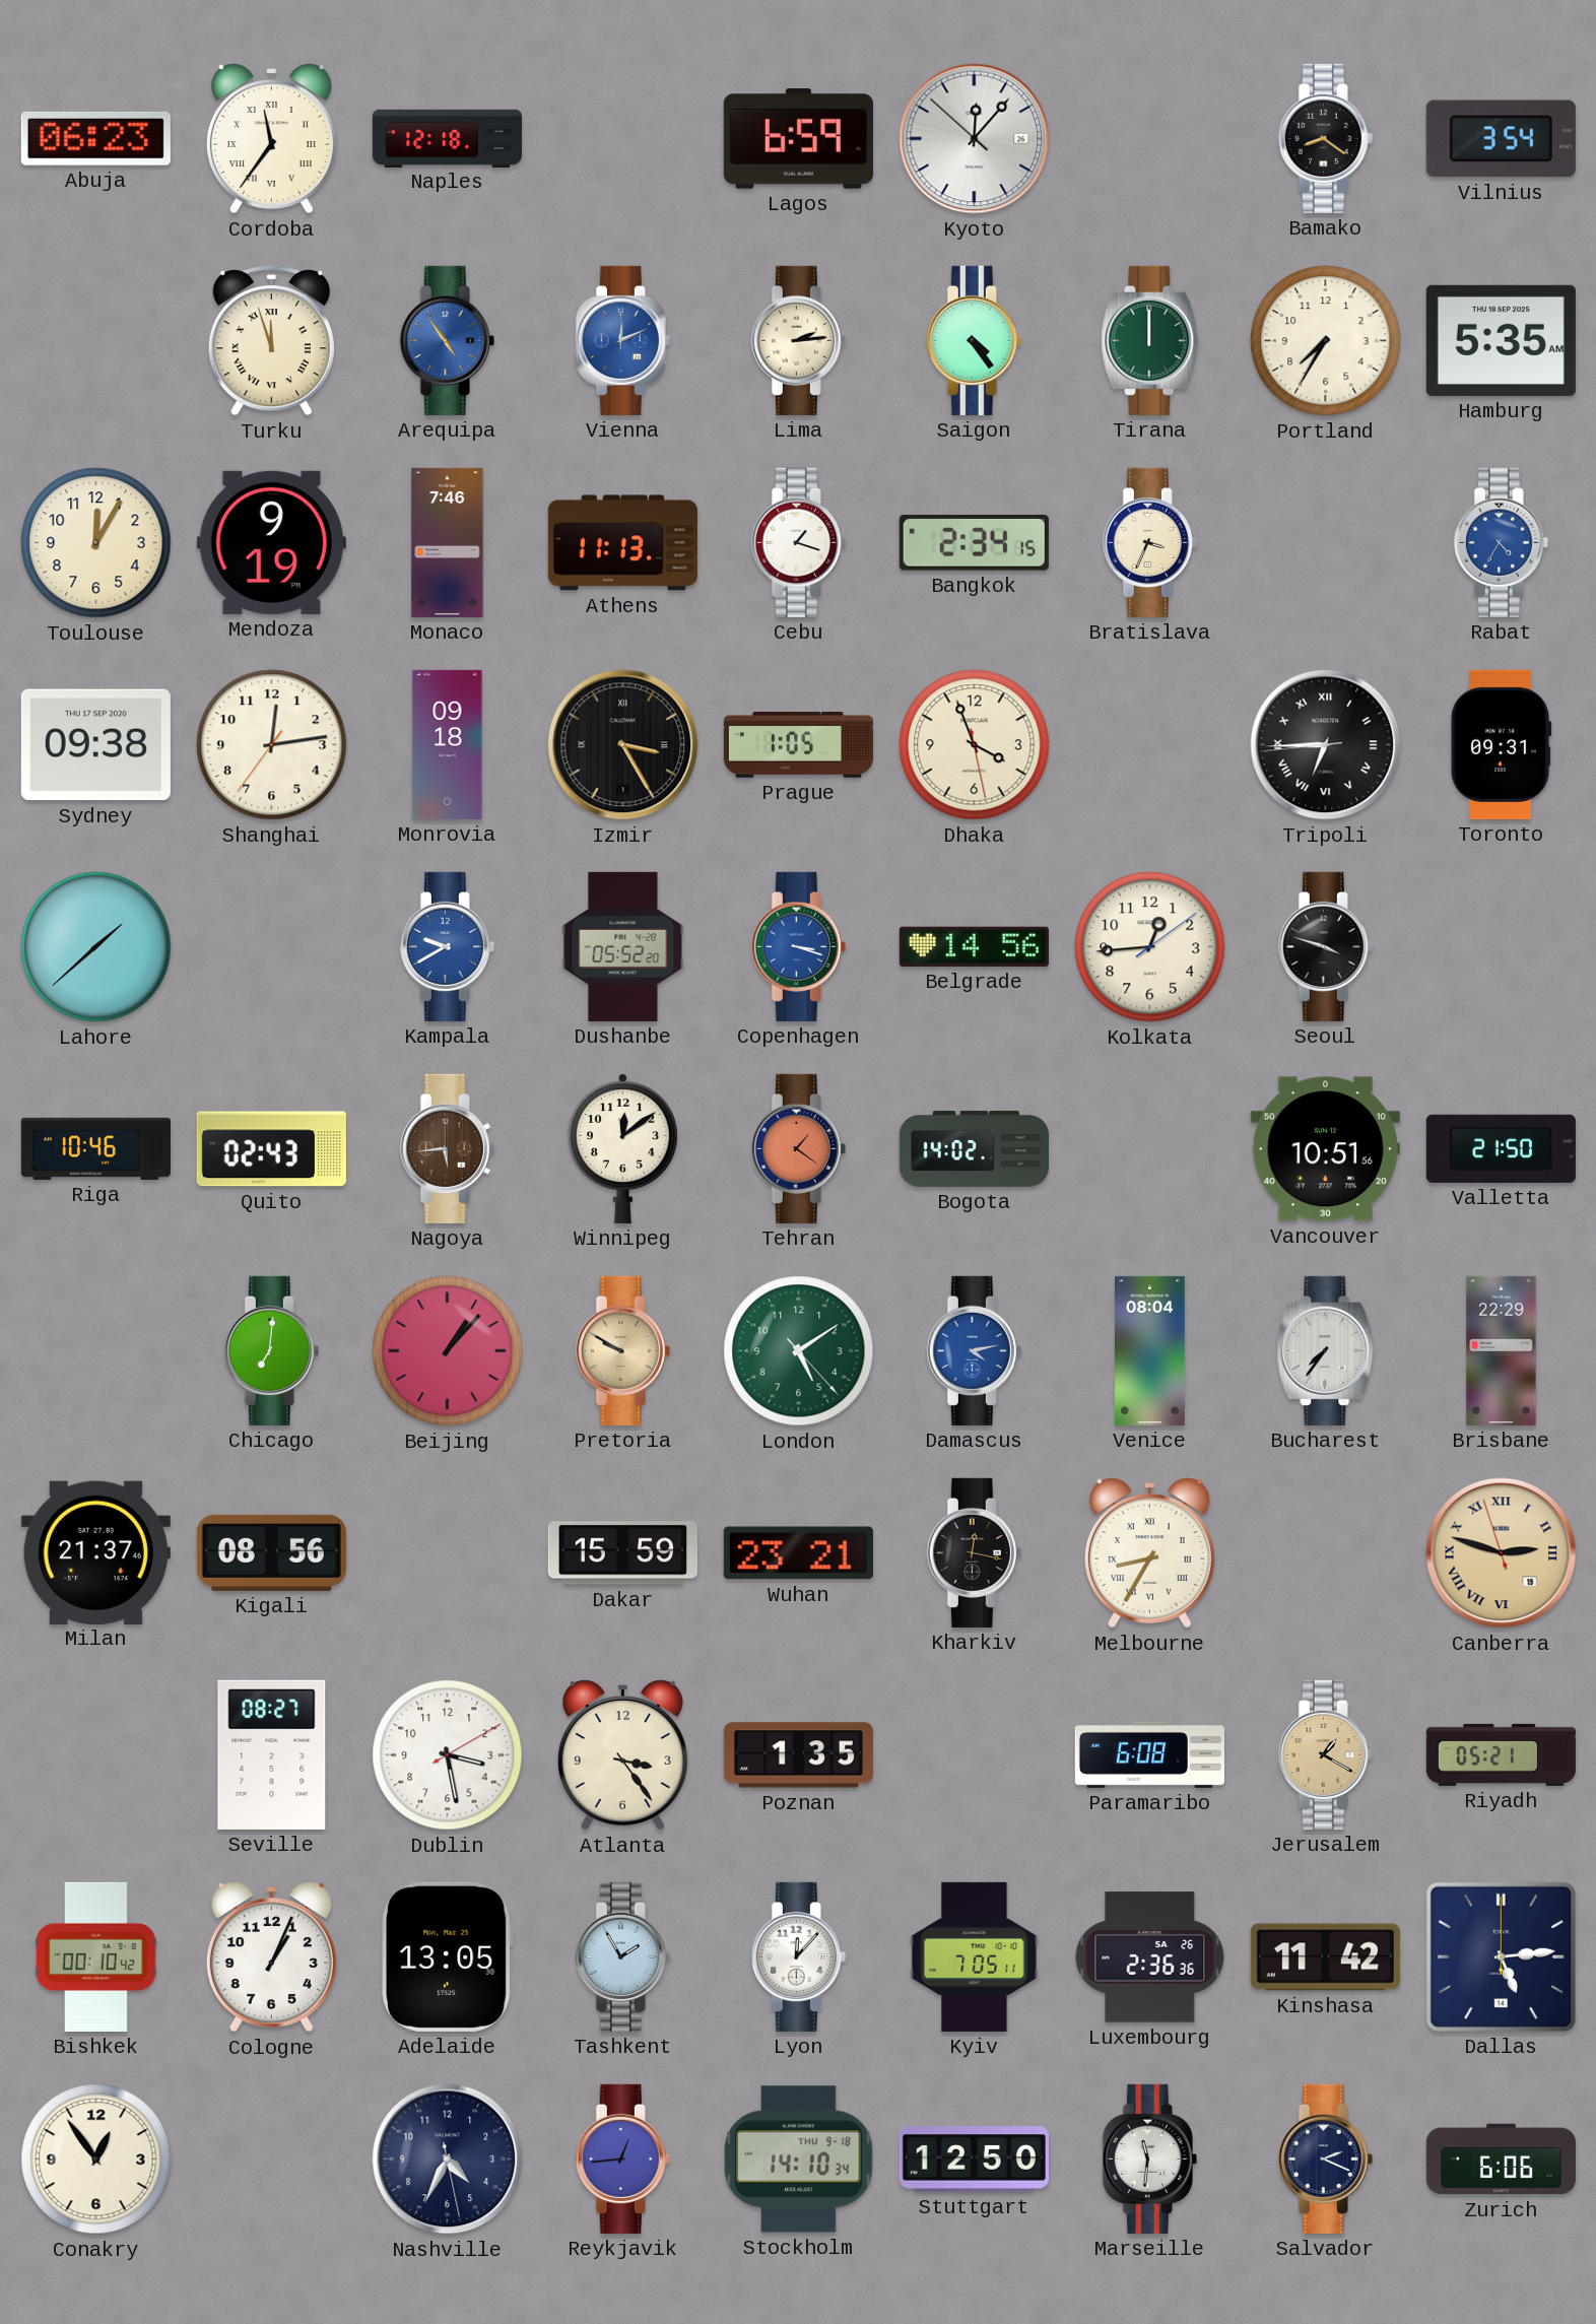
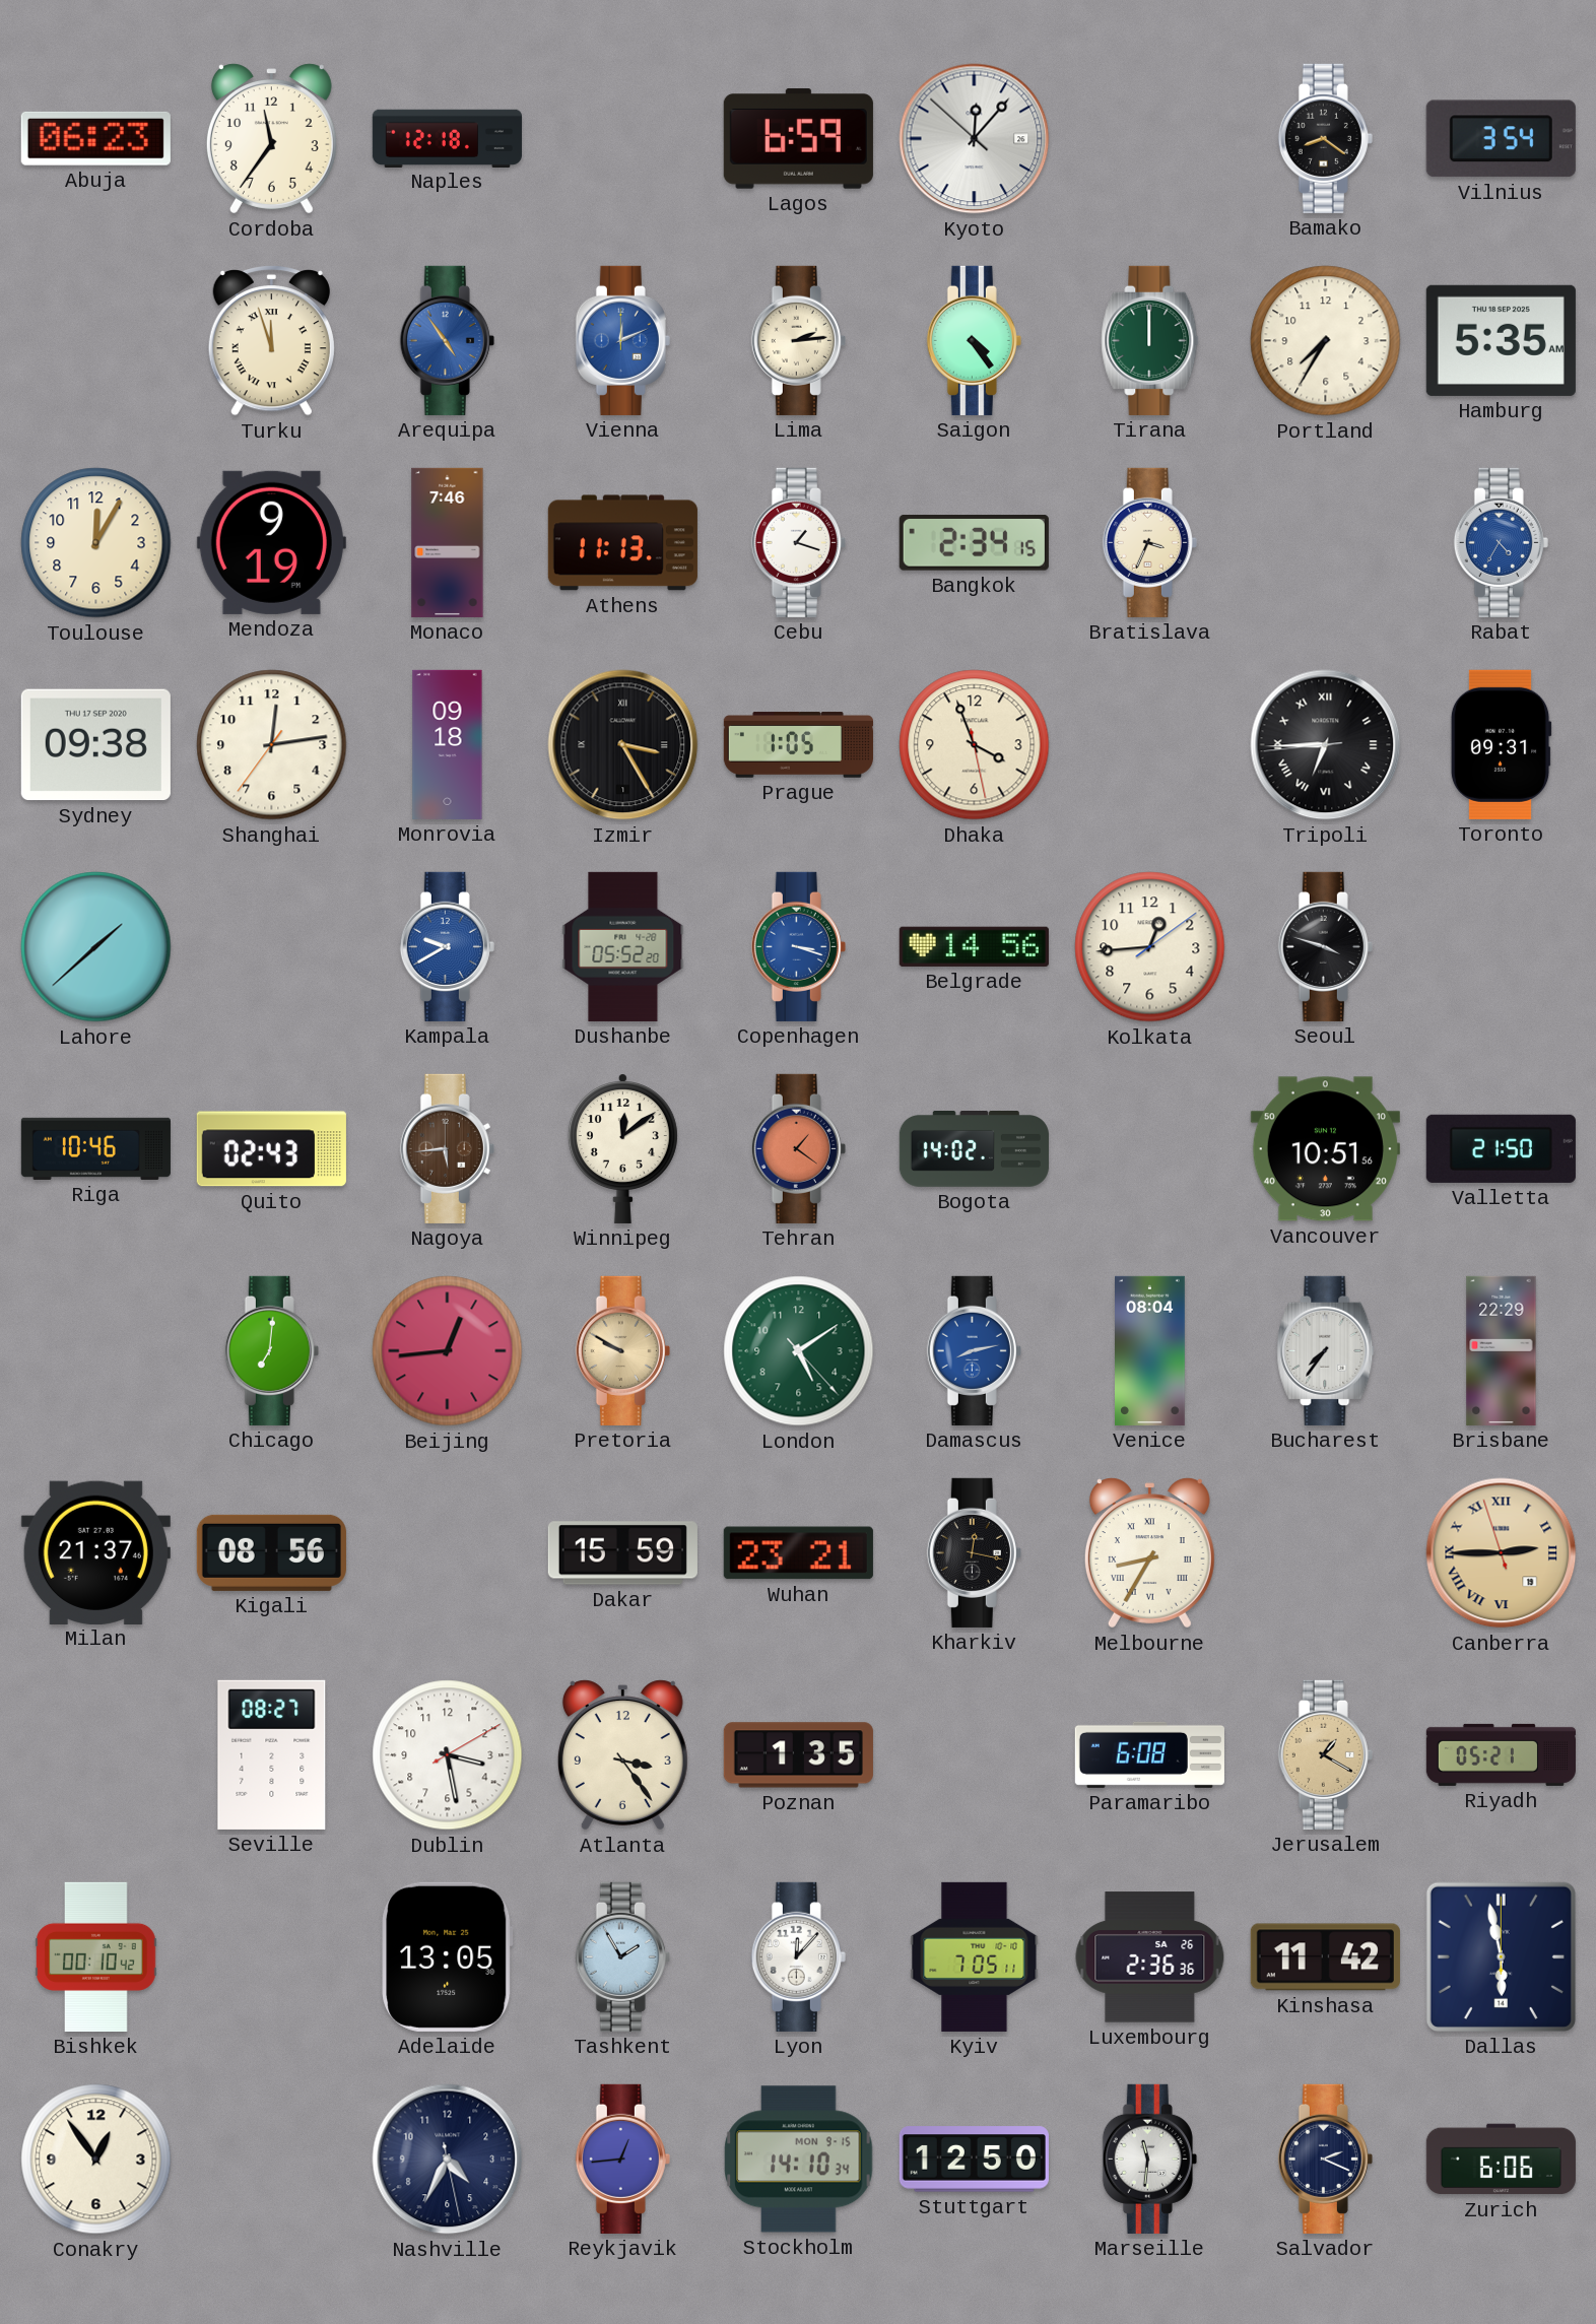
Cordoba numerals: Roman -> Arabic (271, 139)
Beijing: 1:07 -> 12:44 (448, 1351)
Damascus: 4:13 -> 8:13 (974, 1350)
Canberra: 2:47 -> 2:44 (1502, 1553)
Cologne: 1:04 -> none (271, 1957)
Dallas: 5:14 -> 5:58 (1501, 1956)
Stockholm date: THU 9-18 -> MON 9-15 (799, 2160)
